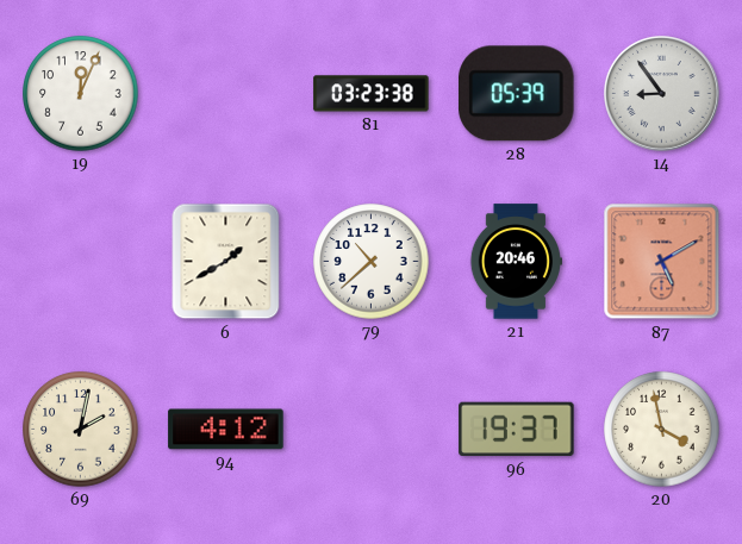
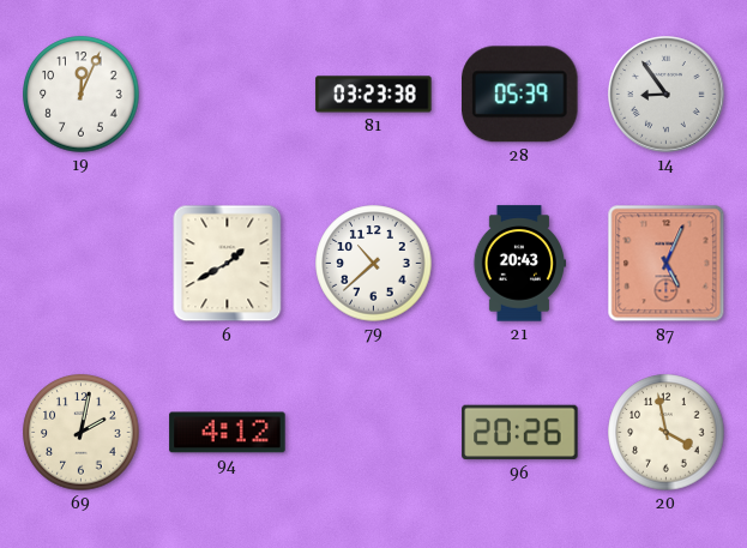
21: 20:46 -> 20:43 (518, 264)
87: 5:10 -> 5:04 (667, 264)
96: 19:37 -> 20:26 (520, 433)
